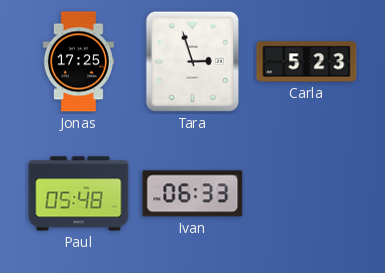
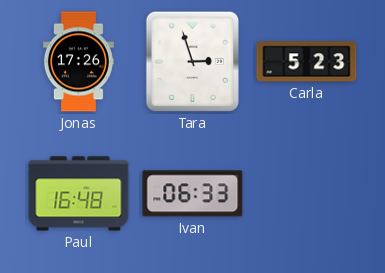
Jonas: 17:25 -> 17:26 (78, 62)
Paul: 05:48 -> 16:48 (79, 194)
